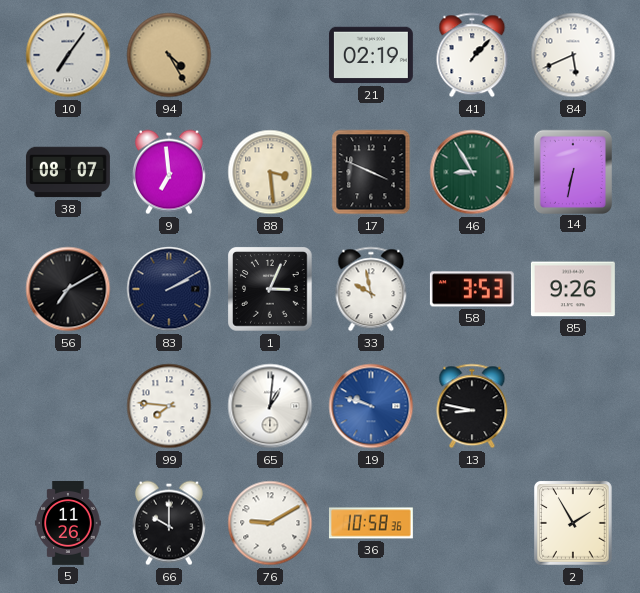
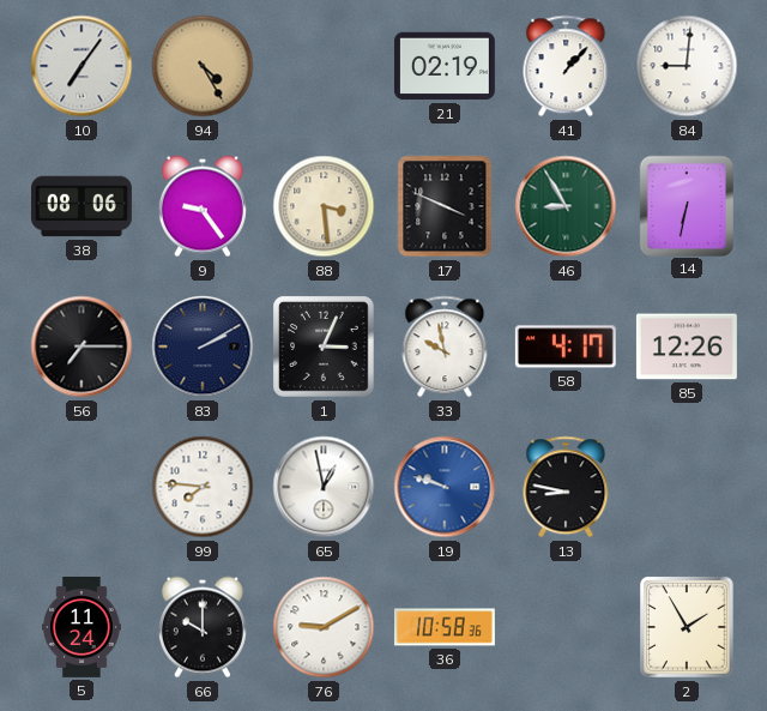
84: 5:41 -> 9:01 (687, 66)
38: 08:07 -> 08:06 (81, 206)
9: 6:59 -> 9:24 (203, 206)
56: 7:10 -> 7:15 (81, 347)
58: 3:53 -> 4:17 (566, 347)
85: 9:26 -> 12:26 (687, 347)
65: 1:01 -> 12:58 (324, 487)
5: 11:26 -> 11:24 (81, 628)
